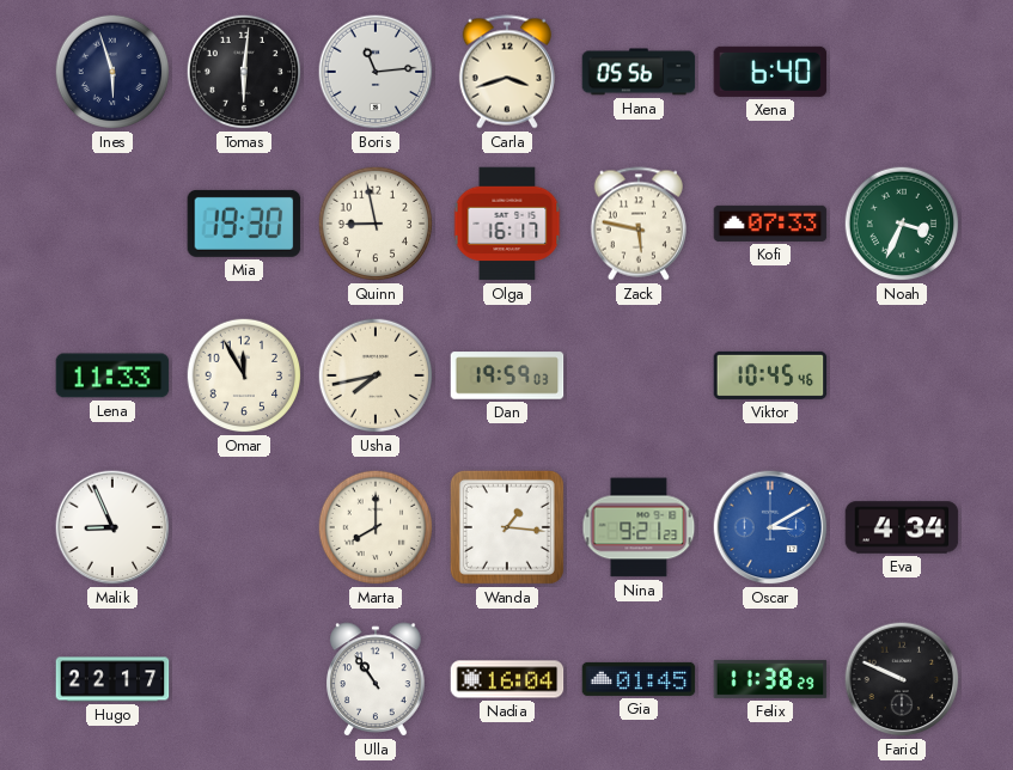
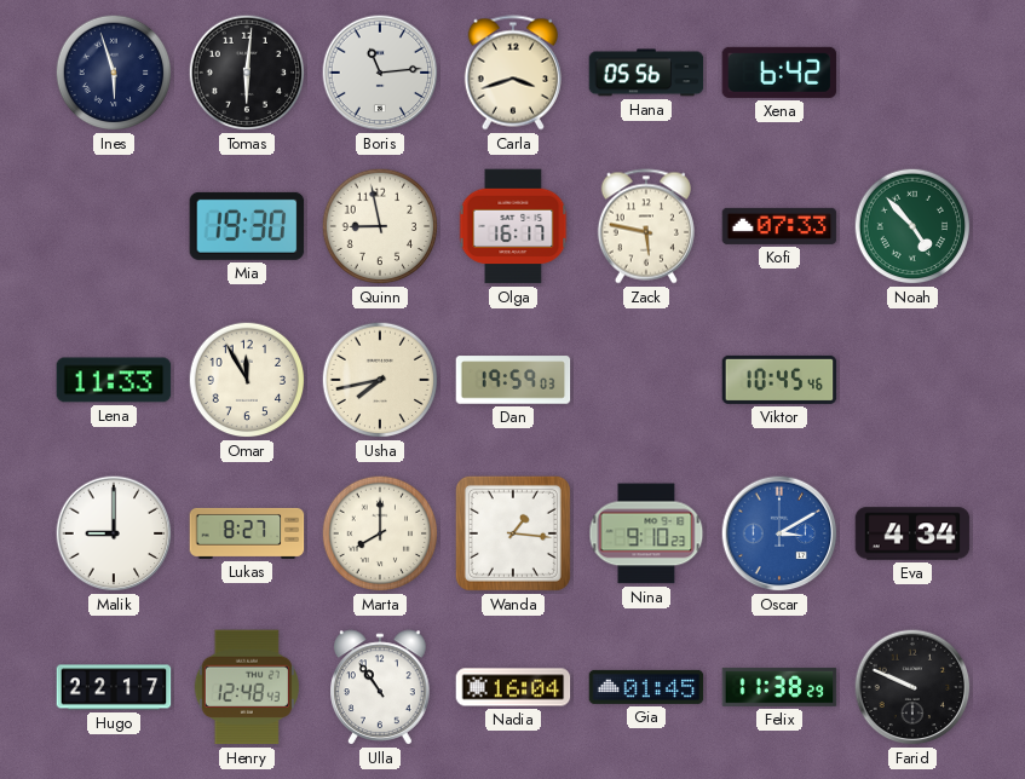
Xena: 6:40 -> 6:42 (779, 73)
Noah: 3:34 -> 4:53 (912, 226)
Malik: 8:56 -> 9:00 (114, 533)
Lukas: none -> 8:27 (247, 533)
Nina: 9:21 -> 9:10 (646, 533)
Henry: none -> 12:48 (247, 687)
